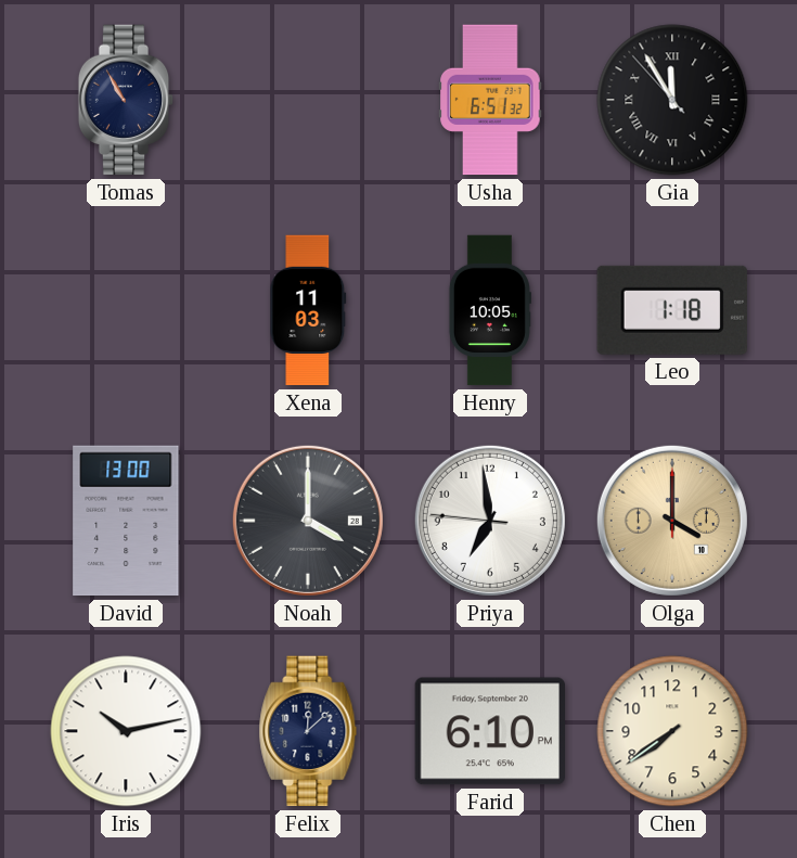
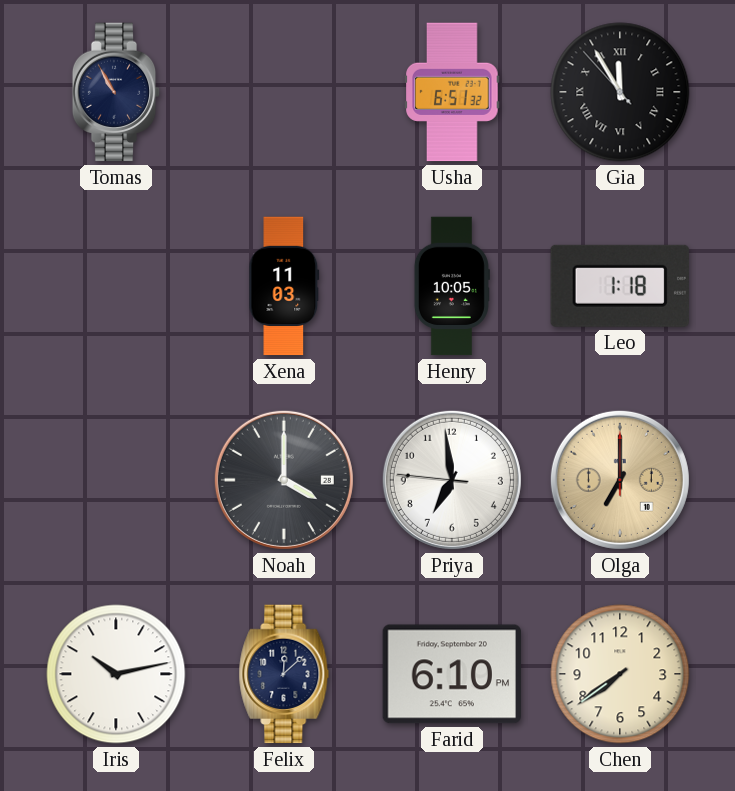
David: 13:00 -> none (126, 521)
Olga: 4:00 -> 7:00 (620, 480)
